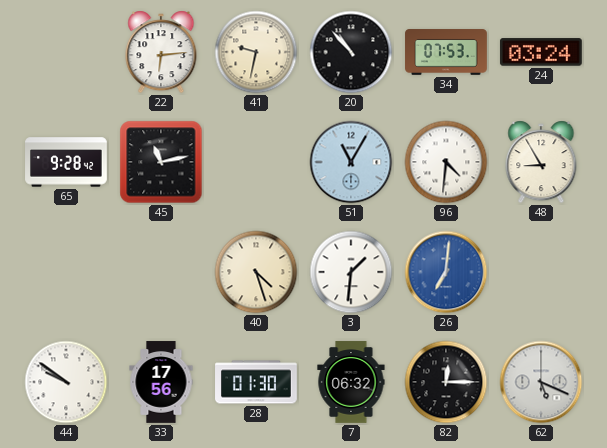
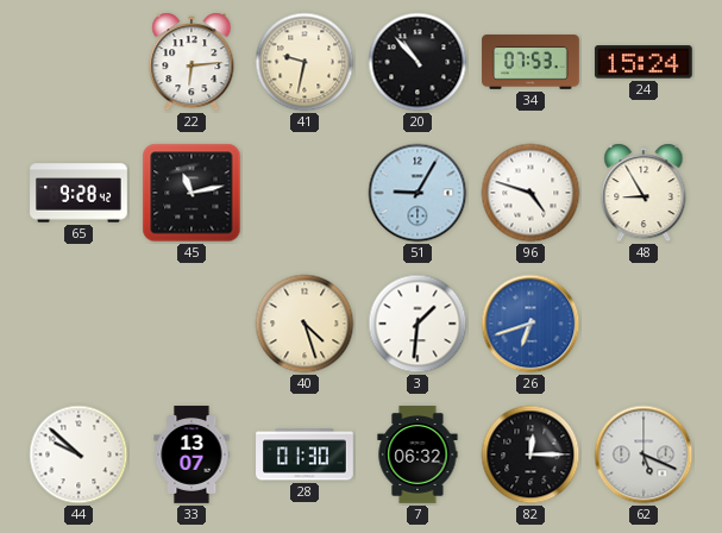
24: 03:24 -> 15:24 (643, 62)
51: 11:05 -> 9:05 (417, 193)
96: 4:31 -> 4:48 (530, 193)
26: 7:01 -> 6:42 (530, 324)
44: 9:51 -> 9:52 (79, 454)
33: 17:56 -> 13:07 (192, 454)
